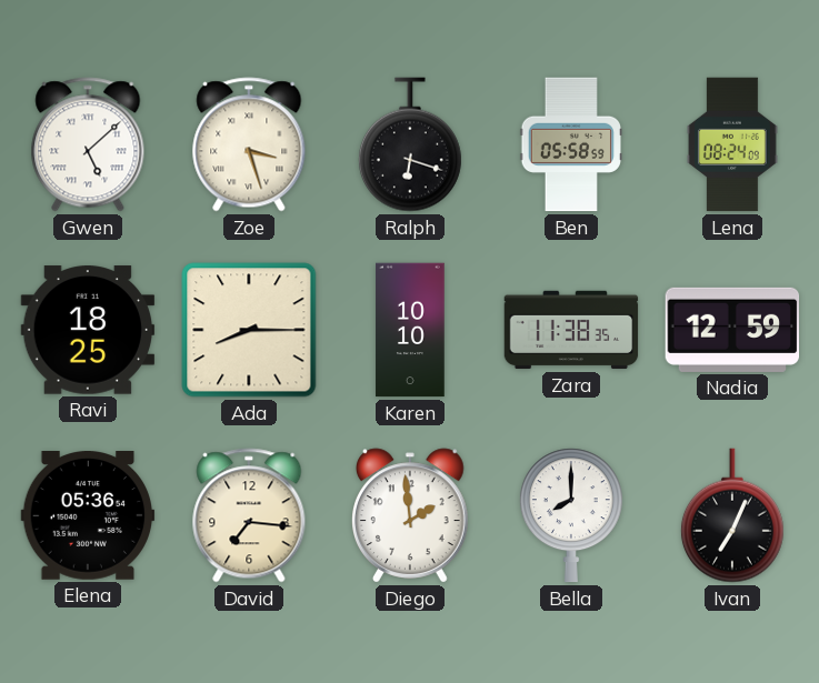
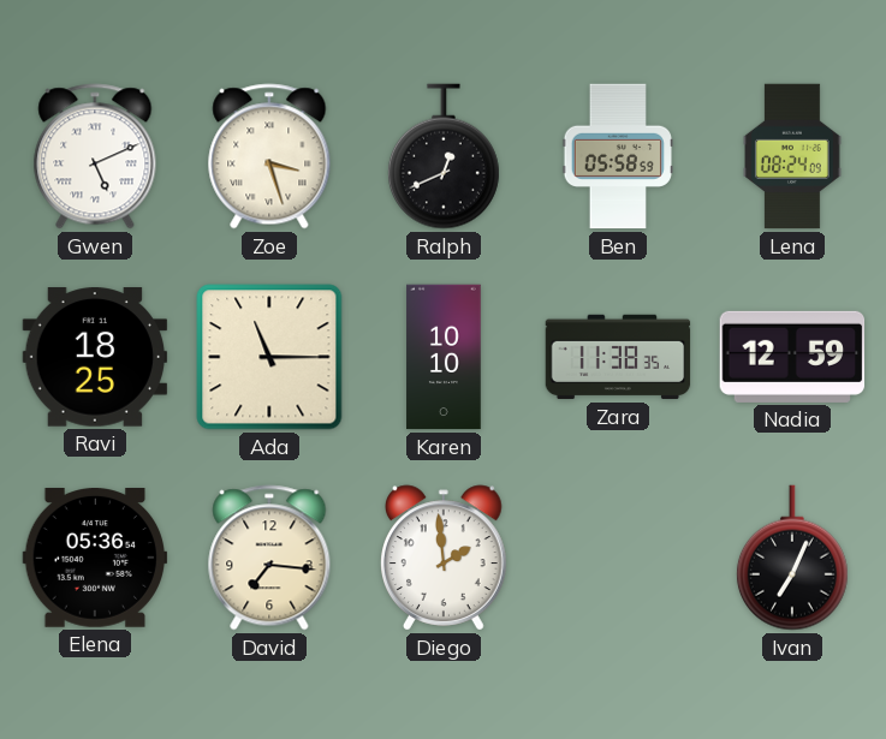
Gwen: 5:08 -> 5:11 (95, 156)
Ralph: 6:18 -> 12:41 (444, 156)
Ada: 8:15 -> 11:15 (269, 357)
Bella: 8:00 -> none (571, 515)
